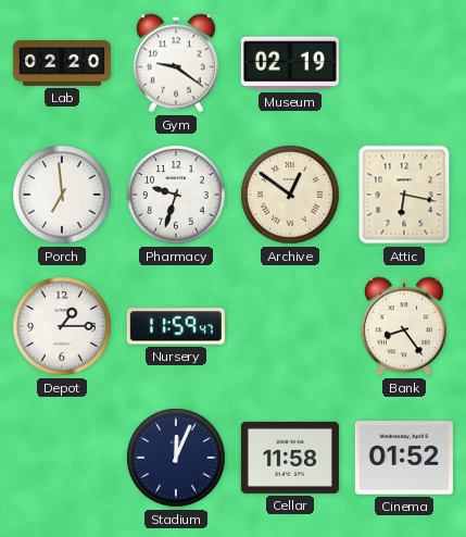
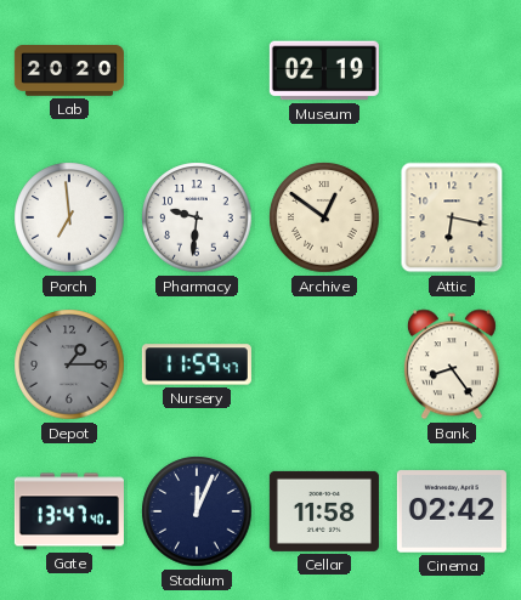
Lab: 02:20 -> 20:20 (69, 72)
Gym: 9:21 -> none (176, 63)
Pharmacy: 9:33 -> 9:31 (197, 217)
Depot dial: white -> grey (69, 364)
Gate: none -> 13:47 (69, 511)
Cinema: 01:52 -> 02:42 (452, 511)
